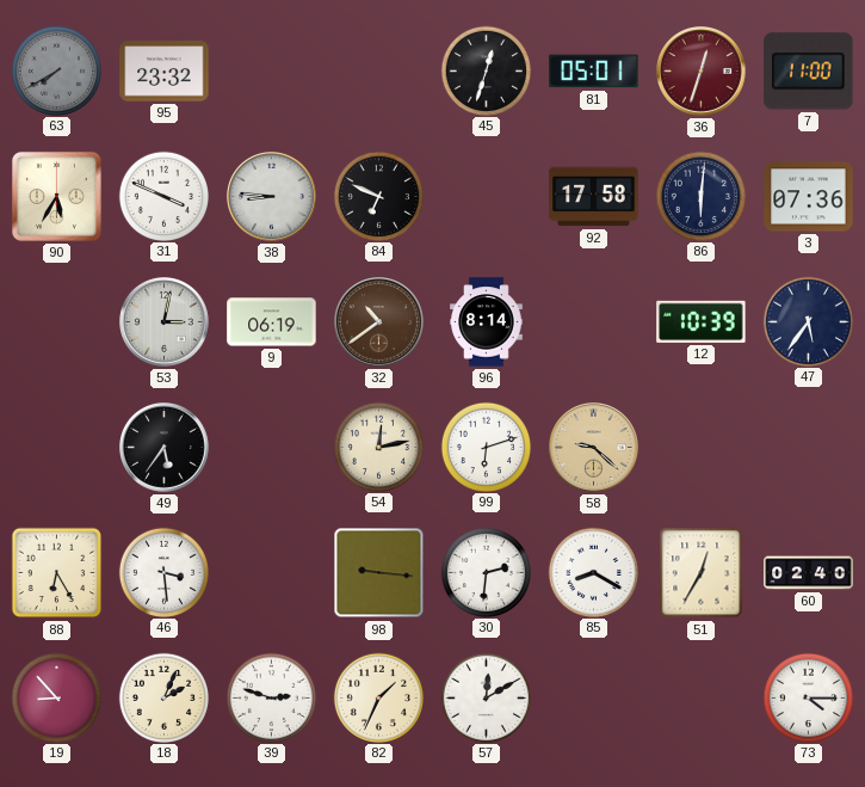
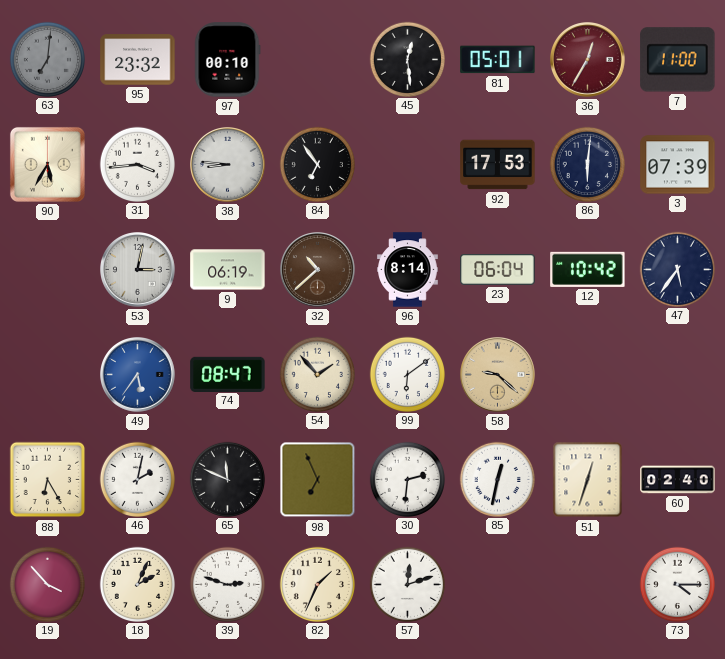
63: 7:40 -> 7:01 (47, 59)
97: none -> 00:10 (227, 60)
45: 12:33 -> 12:29 (407, 59)
36: 12:33 -> 12:35 (588, 60)
31: 3:49 -> 3:44 (137, 164)
84: 6:49 -> 6:54 (317, 164)
92: 17:58 -> 17:53 (498, 165)
3: 07:36 -> 07:39 (678, 165)
32: 10:39 -> 10:38 (318, 270)
23: none -> 06:04 (498, 270)
12: 10:39 -> 10:42 (588, 269)
49 dial: black -> blue (138, 375)
74: none -> 08:47 (228, 374)
54: 12:13 -> 1:53 (317, 374)
99: 6:12 -> 6:09 (407, 374)
46: 3:29 -> 2:02 (137, 479)
65: none -> 11:49 (227, 479)
98: 9:16 -> 6:56 (318, 480)
85: 8:20 -> 12:32 (497, 479)
51: 12:35 -> 12:33 (588, 480)
19: 8:53 -> 3:53 (47, 584)
57: 12:10 -> 12:12 (407, 584)
